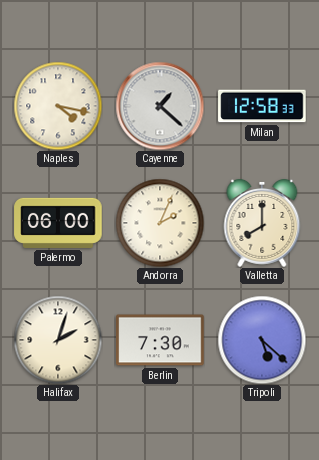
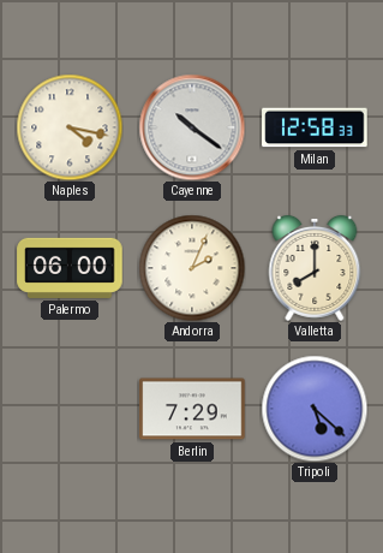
Cayenne: 1:22 -> 10:21 (192, 127)
Halifax: 2:03 -> none (58, 340)
Berlin: 7:30 -> 7:29 (192, 409)
